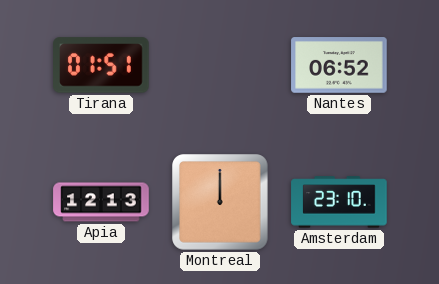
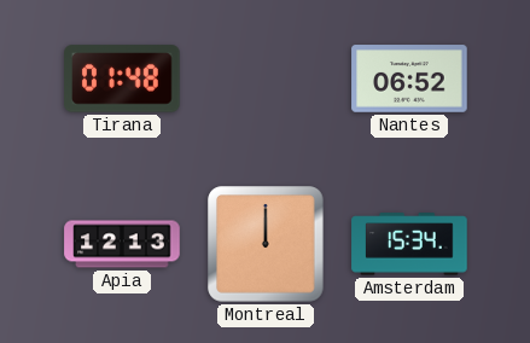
Tirana: 01:51 -> 01:48 (122, 79)
Amsterdam: 23:10 -> 15:34 (409, 244)
